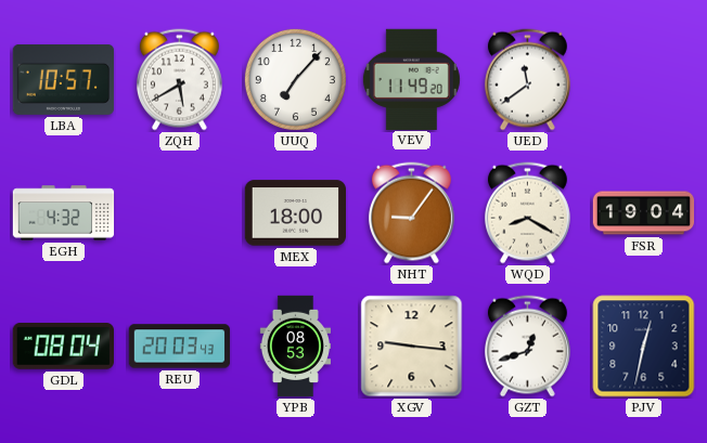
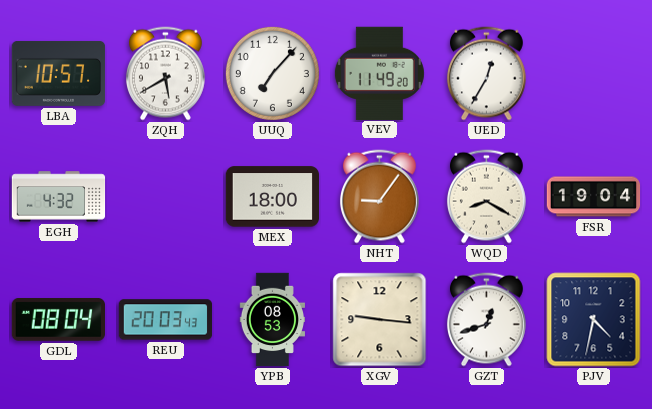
UED: 11:39 -> 12:35 (486, 74)
PJV: 12:32 -> 4:32 (594, 320)
